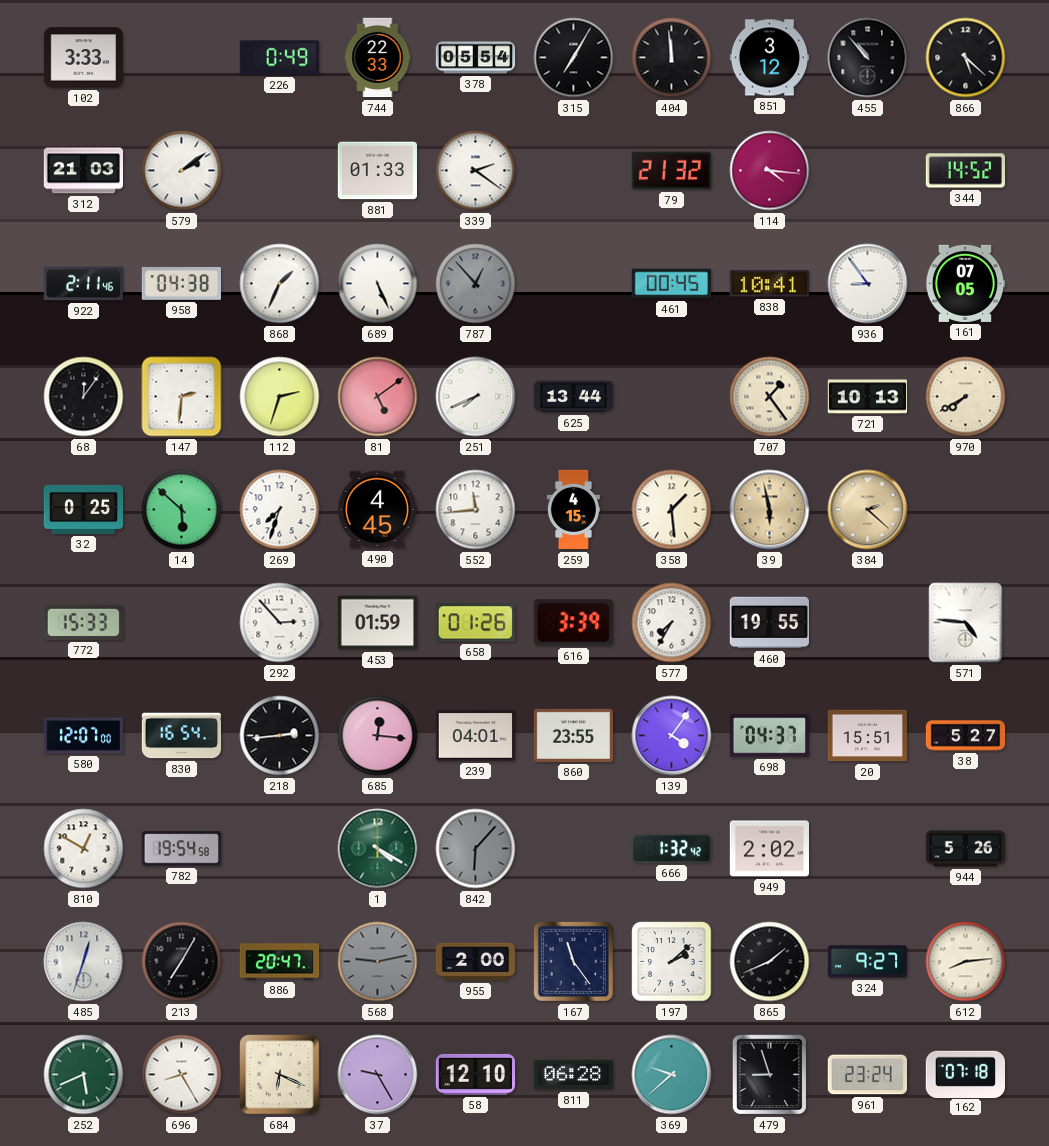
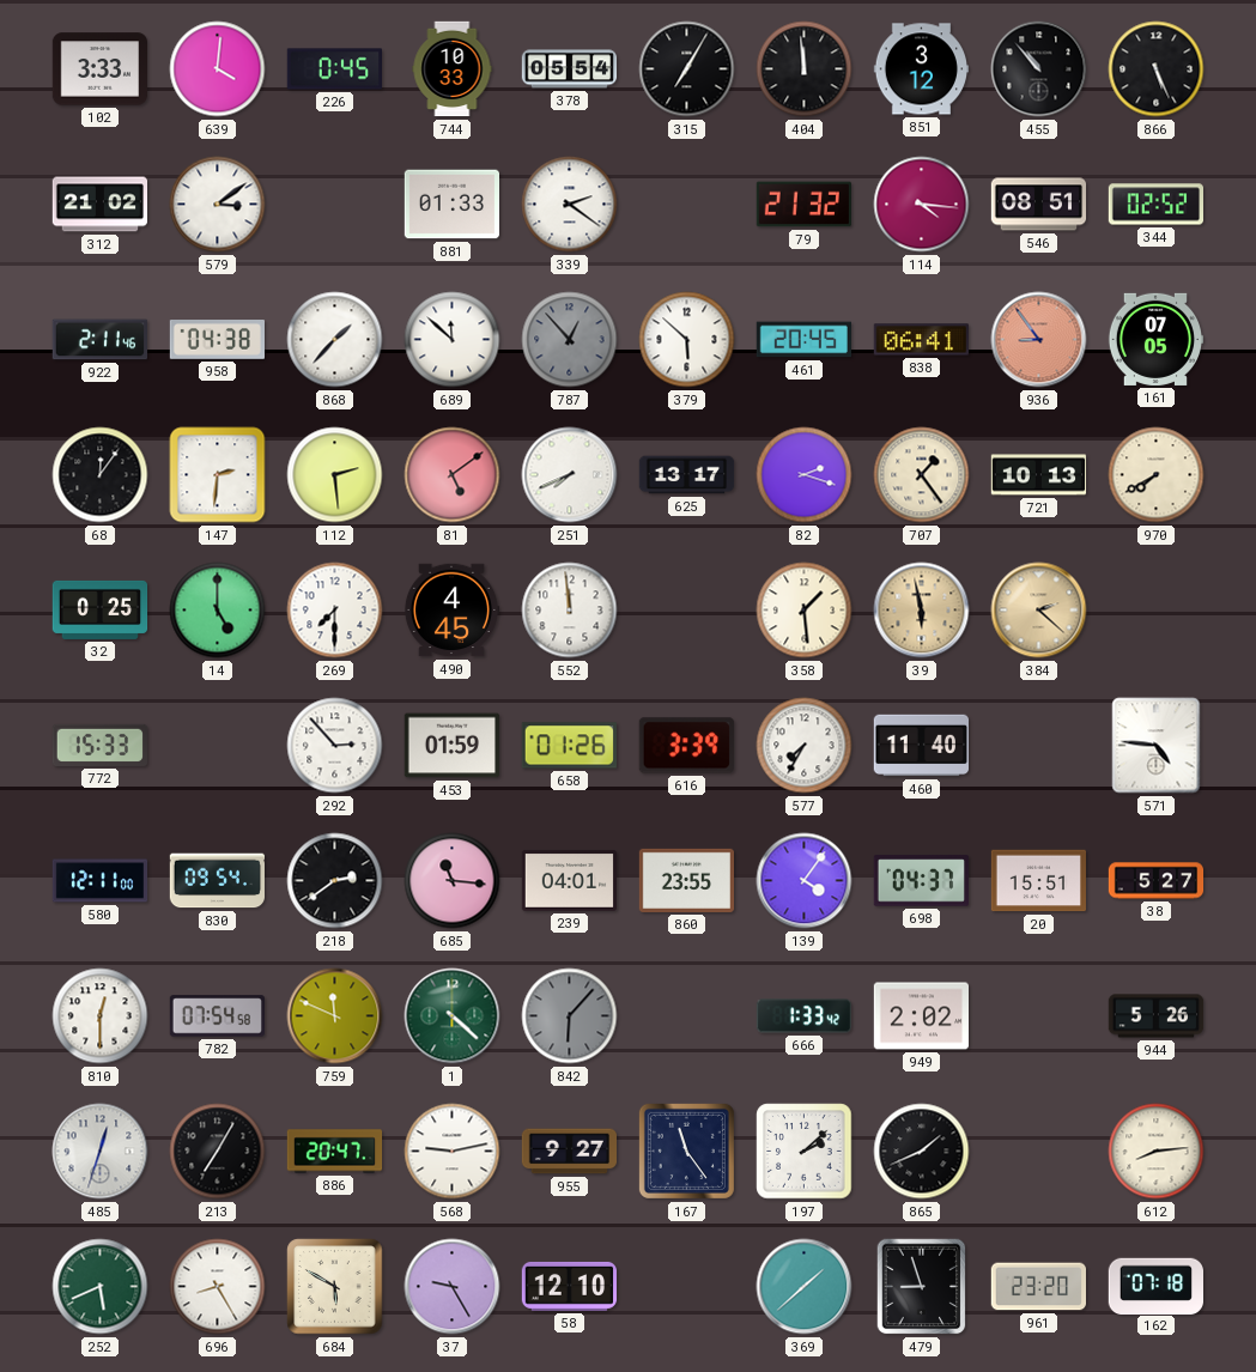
639: none -> 4:01 (218, 69)
226: 0:49 -> 0:45 (334, 69)
744: 22:33 -> 10:33 (453, 69)
866: 5:22 -> 5:26 (1157, 69)
312: 21:03 -> 21:02 (101, 205)
579: 2:09 -> 3:09 (218, 205)
546: none -> 08:51 (1039, 205)
344: 14:52 -> 02:52 (1155, 205)
868: 1:34 -> 1:37 (335, 340)
689: 5:26 -> 11:52 (453, 340)
379: none -> 5:52 (687, 340)
461: 00:45 -> 20:45 (803, 340)
838: 10:41 -> 06:41 (921, 340)
936 dial: white -> salmon (1039, 340)
112: 2:33 -> 2:29 (335, 475)
625: 13:44 -> 13:17 (687, 475)
82: none -> 2:18 (805, 475)
14: 5:52 -> 5:00 (218, 611)
269: 7:33 -> 7:30 (335, 611)
552: 11:44 -> 11:59 (570, 611)
259: 4:15 -> none (573, 510)
460: 19:55 -> 11:40 (921, 746)
580: 12:07 -> 12:11 (101, 881)
830: 16:54 -> 09:54 (217, 881)
218: 2:44 -> 2:39 (335, 881)
685: 12:16 -> 11:16 (453, 881)
810: 12:50 -> 12:30 (101, 1016)
782: 19:54 -> 07:54 (217, 1016)
759: none -> 11:49 (335, 1016)
1: 4:20 -> 4:22 (453, 1016)
666: 1:32 -> 1:33 (803, 1016)
568 dial: grey -> white (453, 1152)
955: 2:00 -> 9:27 (569, 1152)
324: 9:27 -> none (867, 962)
684: 6:19 -> 5:50 (335, 1287)
811: 06:28 -> none (573, 1075)
369: 9:38 -> 1:38 (805, 1287)
961: 23:24 -> 23:20 (1038, 1287)
